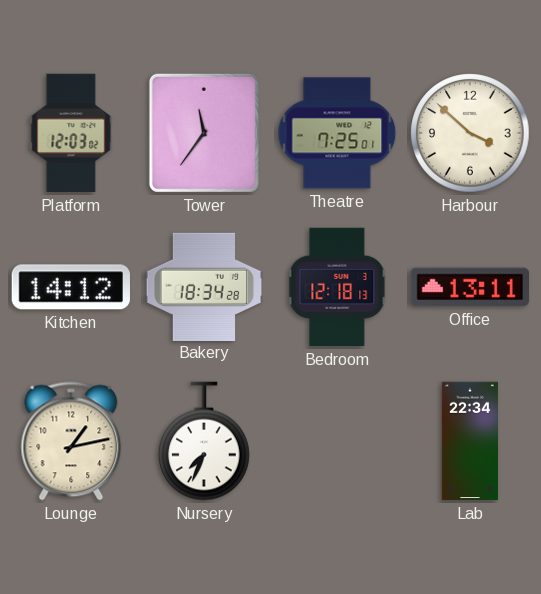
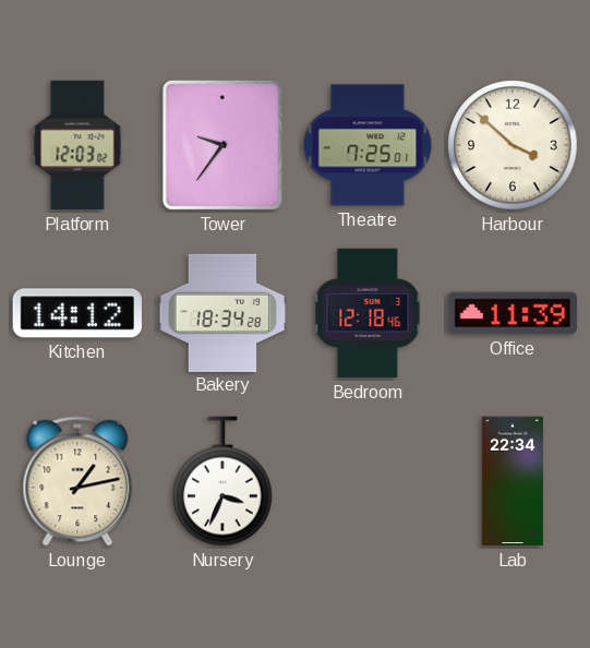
Tower: 11:36 -> 9:36 (222, 145)
Bedroom: 12:18:13 -> 12:18:46 (368, 313)
Office: 13:11 -> 11:39 (511, 313)
Nursery: 7:34 -> 3:34 (224, 481)
